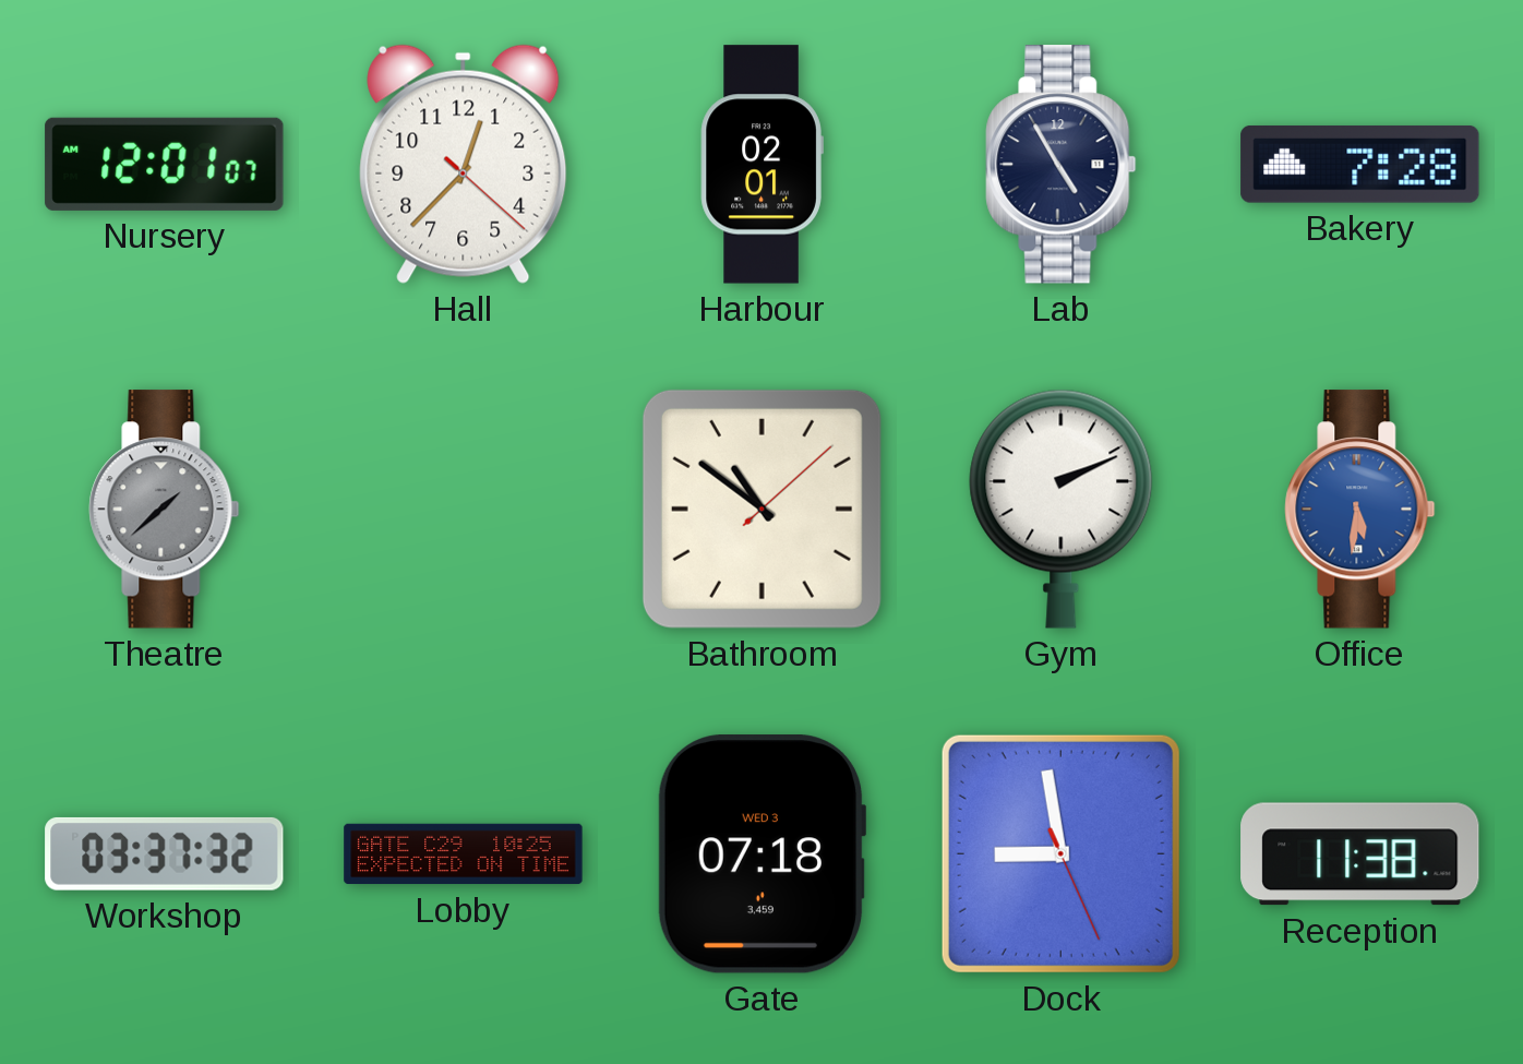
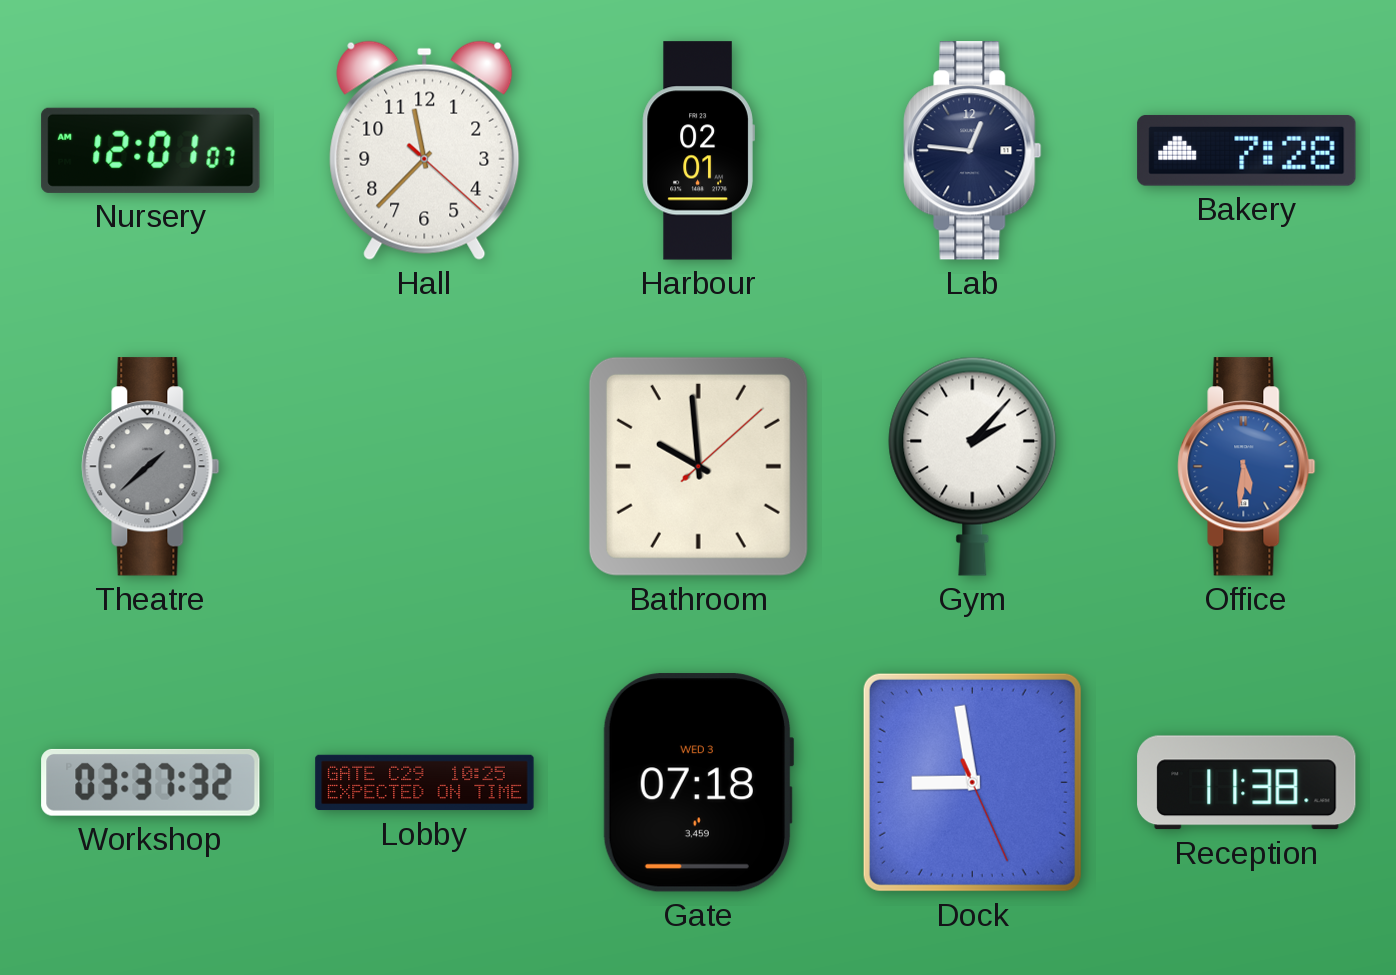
Hall: 12:37 -> 11:37 (425, 150)
Lab: 4:55 -> 12:46 (973, 151)
Bathroom: 10:51 -> 9:59 (698, 466)
Gym: 2:11 -> 2:07 (973, 466)
